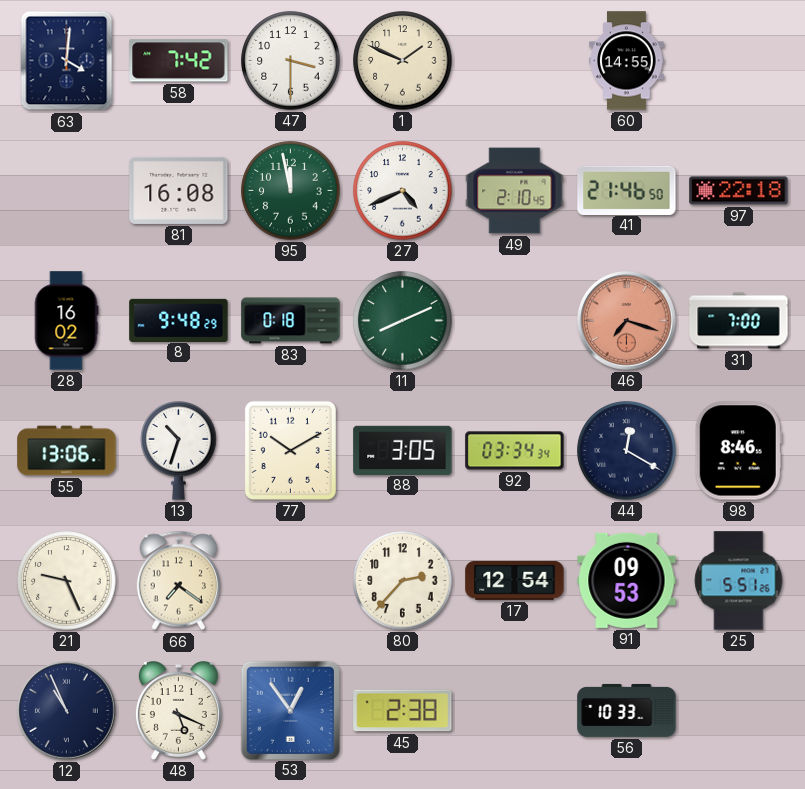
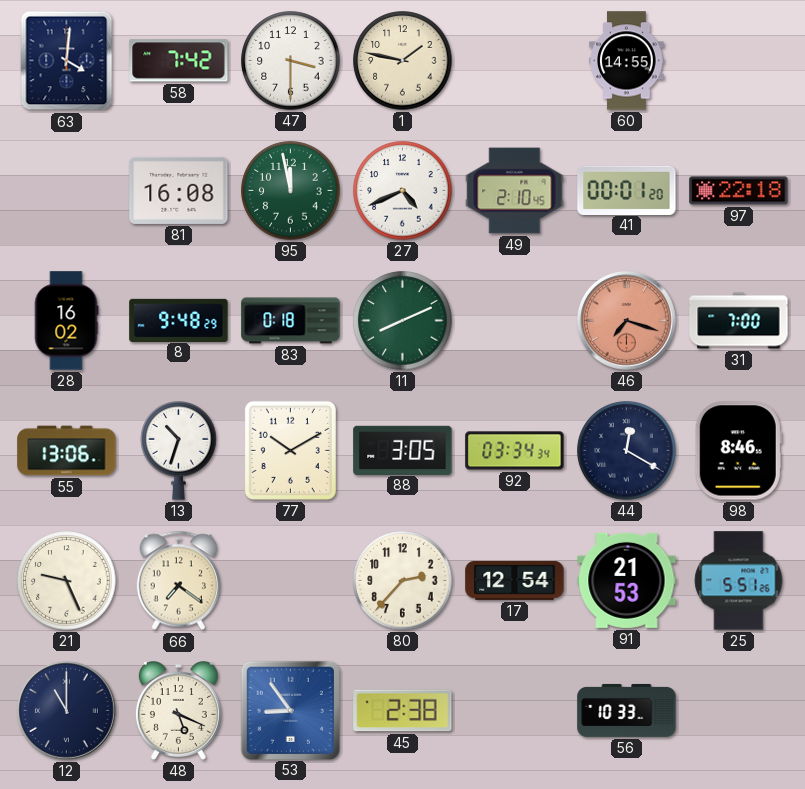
1: 1:49 -> 1:47 (403, 61)
41: 21:46 -> 00:01 (627, 190)
91: 09:53 -> 21:53 (627, 580)
12: 10:56 -> 11:00 (67, 711)
53: 12:54 -> 8:54 (290, 710)
